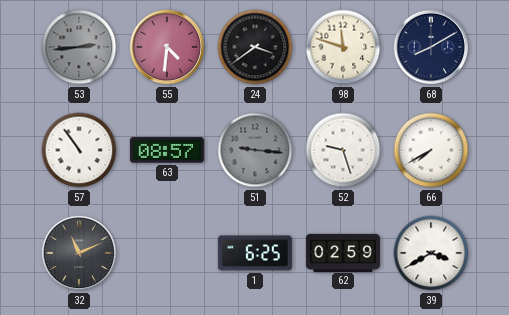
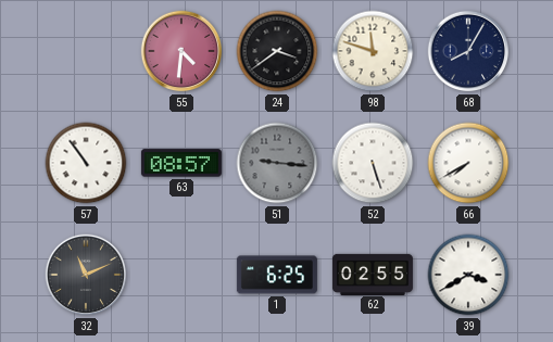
53: 2:44 -> none (79, 47)
68: 8:10 -> 8:05 (468, 51)
52: 9:27 -> 5:27 (373, 163)
62: 02:59 -> 02:55 (373, 274)
